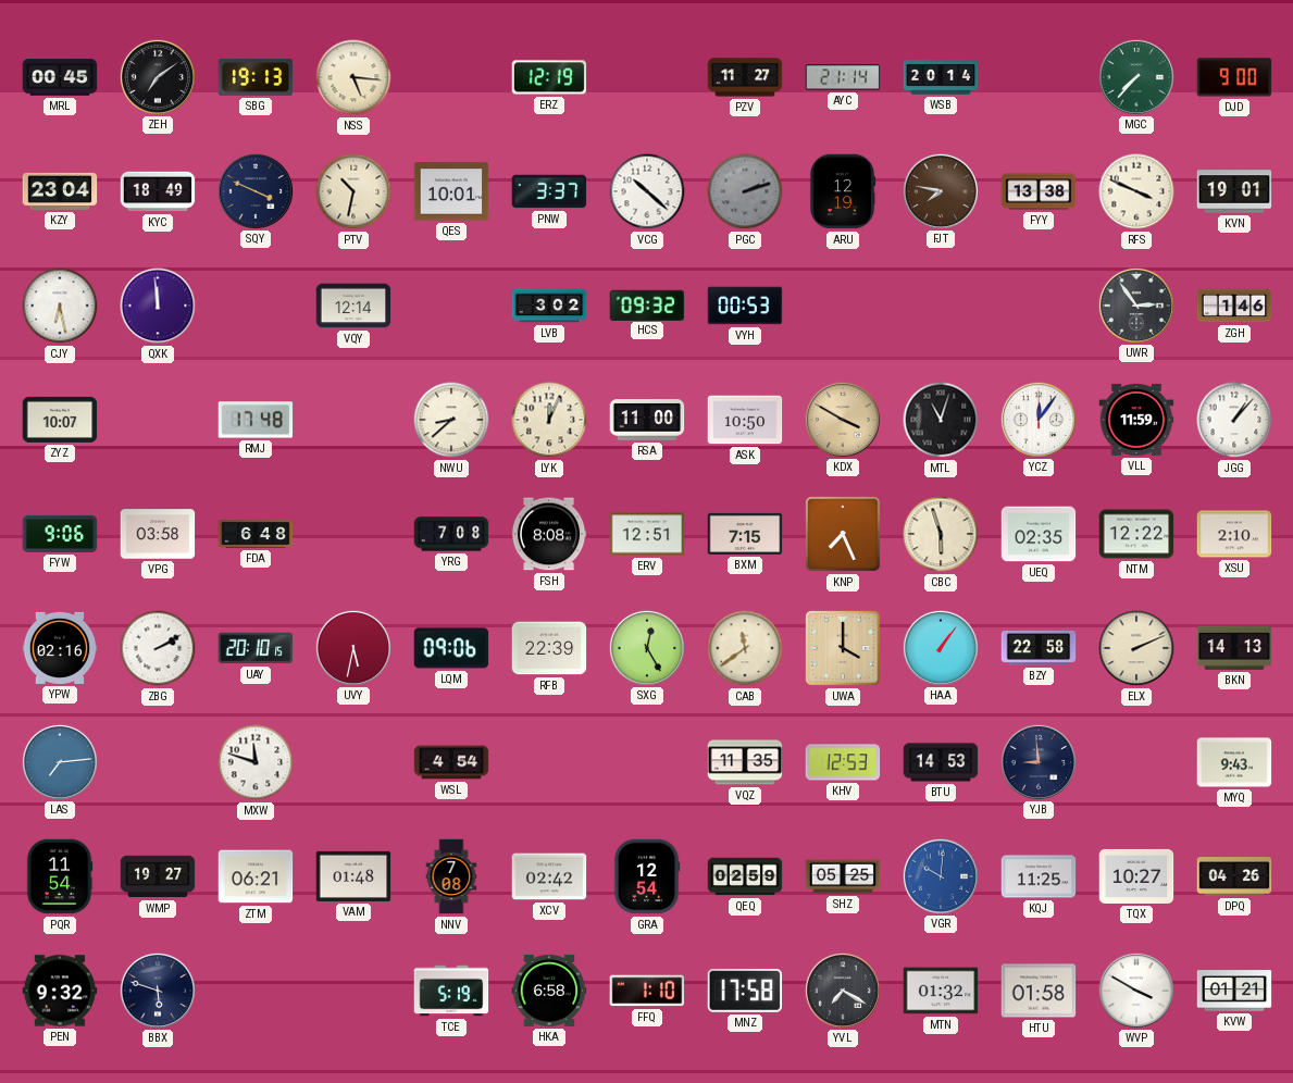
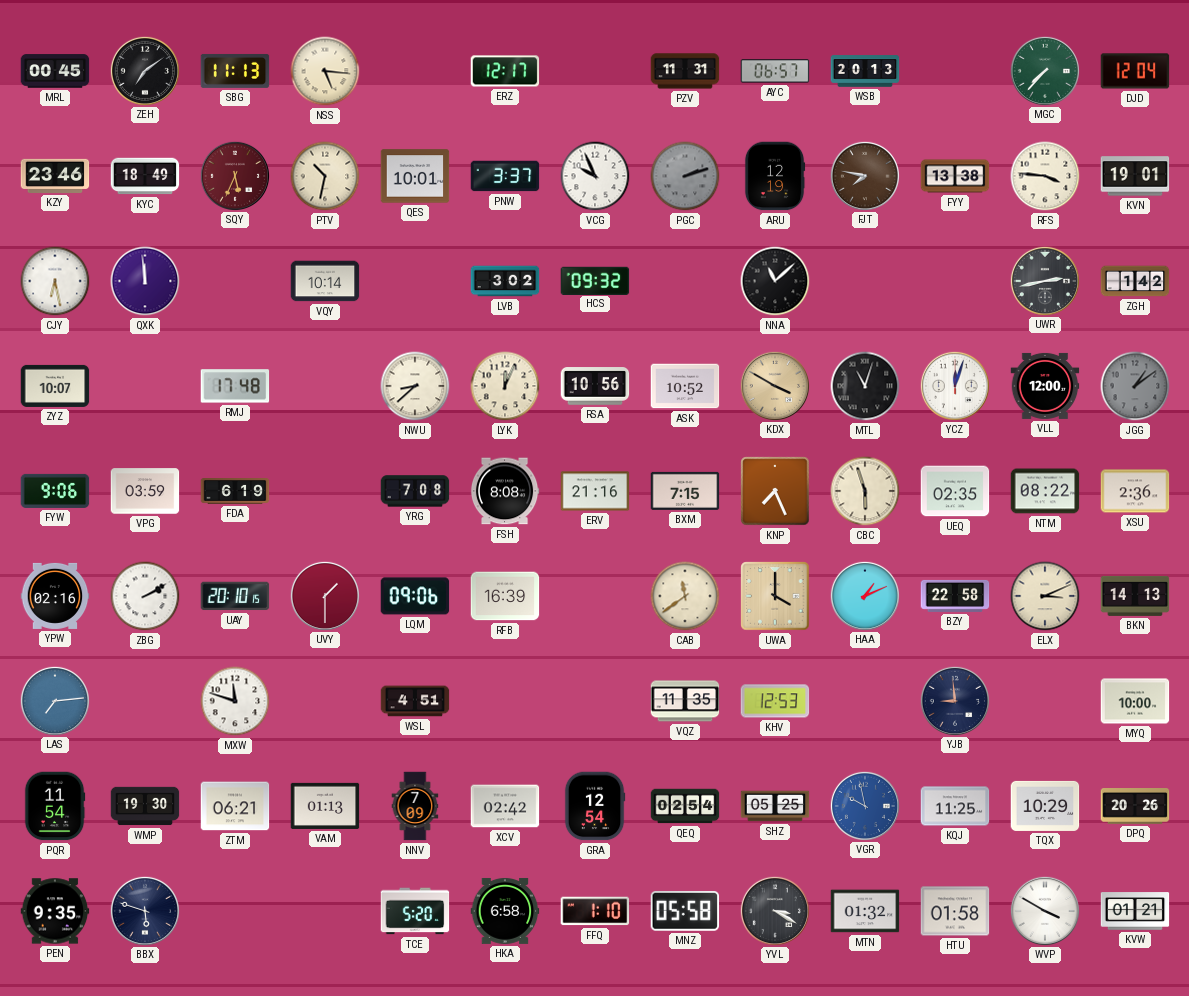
SBG: 19:13 -> 11:13 (235, 71)
ERZ: 12:19 -> 12:17 (505, 71)
PZV: 11:27 -> 11:31 (685, 71)
AYC: 21:14 -> 06:57 (775, 71)
WSB: 20:14 -> 20:13 (865, 71)
DJD: 9:00 -> 12:04 (1135, 71)
KZY: 23:04 -> 23:46 (55, 176)
SQY: 3:49 -> 5:34 (234, 175)
SQY dial: navy -> burgundy (234, 175)
VCG: 10:22 -> 9:56 (595, 176)
RFS: 3:49 -> 3:46 (1045, 176)
VQY: 12:14 -> 10:14 (325, 281)
VYH: 00:53 -> none (745, 306)
NNA: none -> 11:08 (775, 281)
UWR: 2:54 -> 2:43 (1044, 280)
ZGH: 1:46 -> 1:42 (1135, 281)
RSA: 11:00 -> 10:56 (595, 386)
ASK: 10:50 -> 10:52 (685, 386)
YCZ: 12:06 -> 12:03 (954, 385)
VLL: 11:59 -> 12:00 (1045, 386)
JGG: 1:07 -> 1:09 (1135, 386)
JGG dial: white -> grey (1135, 386)
VPG: 03:58 -> 03:59 (145, 491)
FDA: 6:48 -> 6:19 (235, 492)
ERV: 12:51 -> 21:16 (595, 491)
NTM: 12:22 -> 08:22 (1045, 491)
XSU: 2:10 -> 2:36 (1135, 491)
UVY: 5:32 -> 1:30 (324, 595)
RFB: 22:39 -> 16:39 (505, 596)
SXG: 12:25 -> none (646, 647)
HAA: 1:06 -> 1:11 (864, 595)
ELX: 2:11 -> 3:11 (1045, 596)
WSL: 4:54 -> 4:51 (415, 701)
BTU: 14:53 -> none (941, 762)
MYQ: 9:43 -> 10:00 (1135, 701)
WMP: 19:27 -> 19:30 (145, 806)
VAM: 01:48 -> 01:13 (325, 806)
NNV: 7:08 -> 7:09 (415, 806)
QEQ: 02:59 -> 02:54 (685, 806)
VGR: 10:01 -> 9:58 (864, 805)
TQX: 10:27 -> 10:29 (1045, 806)
DPQ: 04:26 -> 20:26 (1135, 807)
PEN: 9:32 -> 9:35 (55, 911)
TCE: 5:19 -> 5:20 (415, 911)
MNZ: 17:58 -> 05:58 (685, 911)
YVL: 7:20 -> 3:20 (774, 910)
